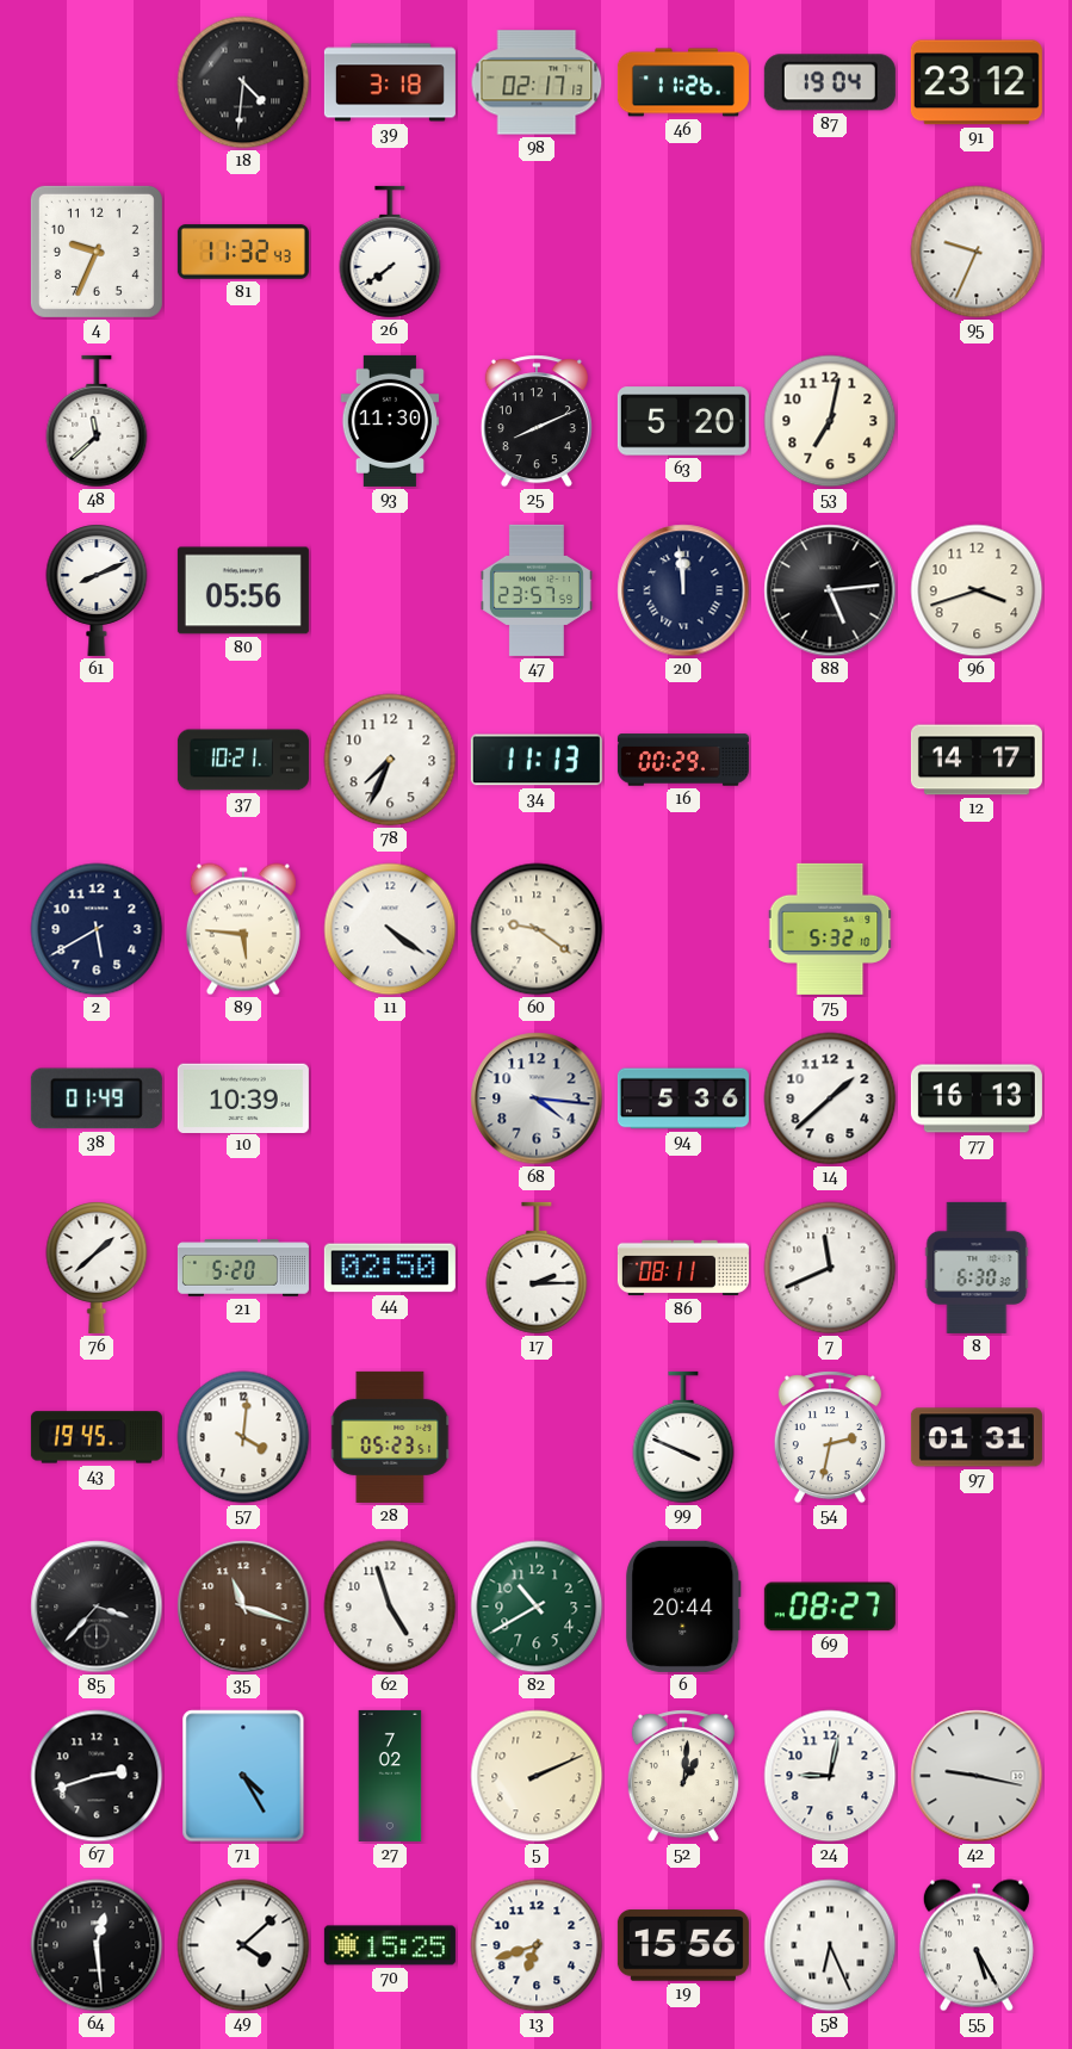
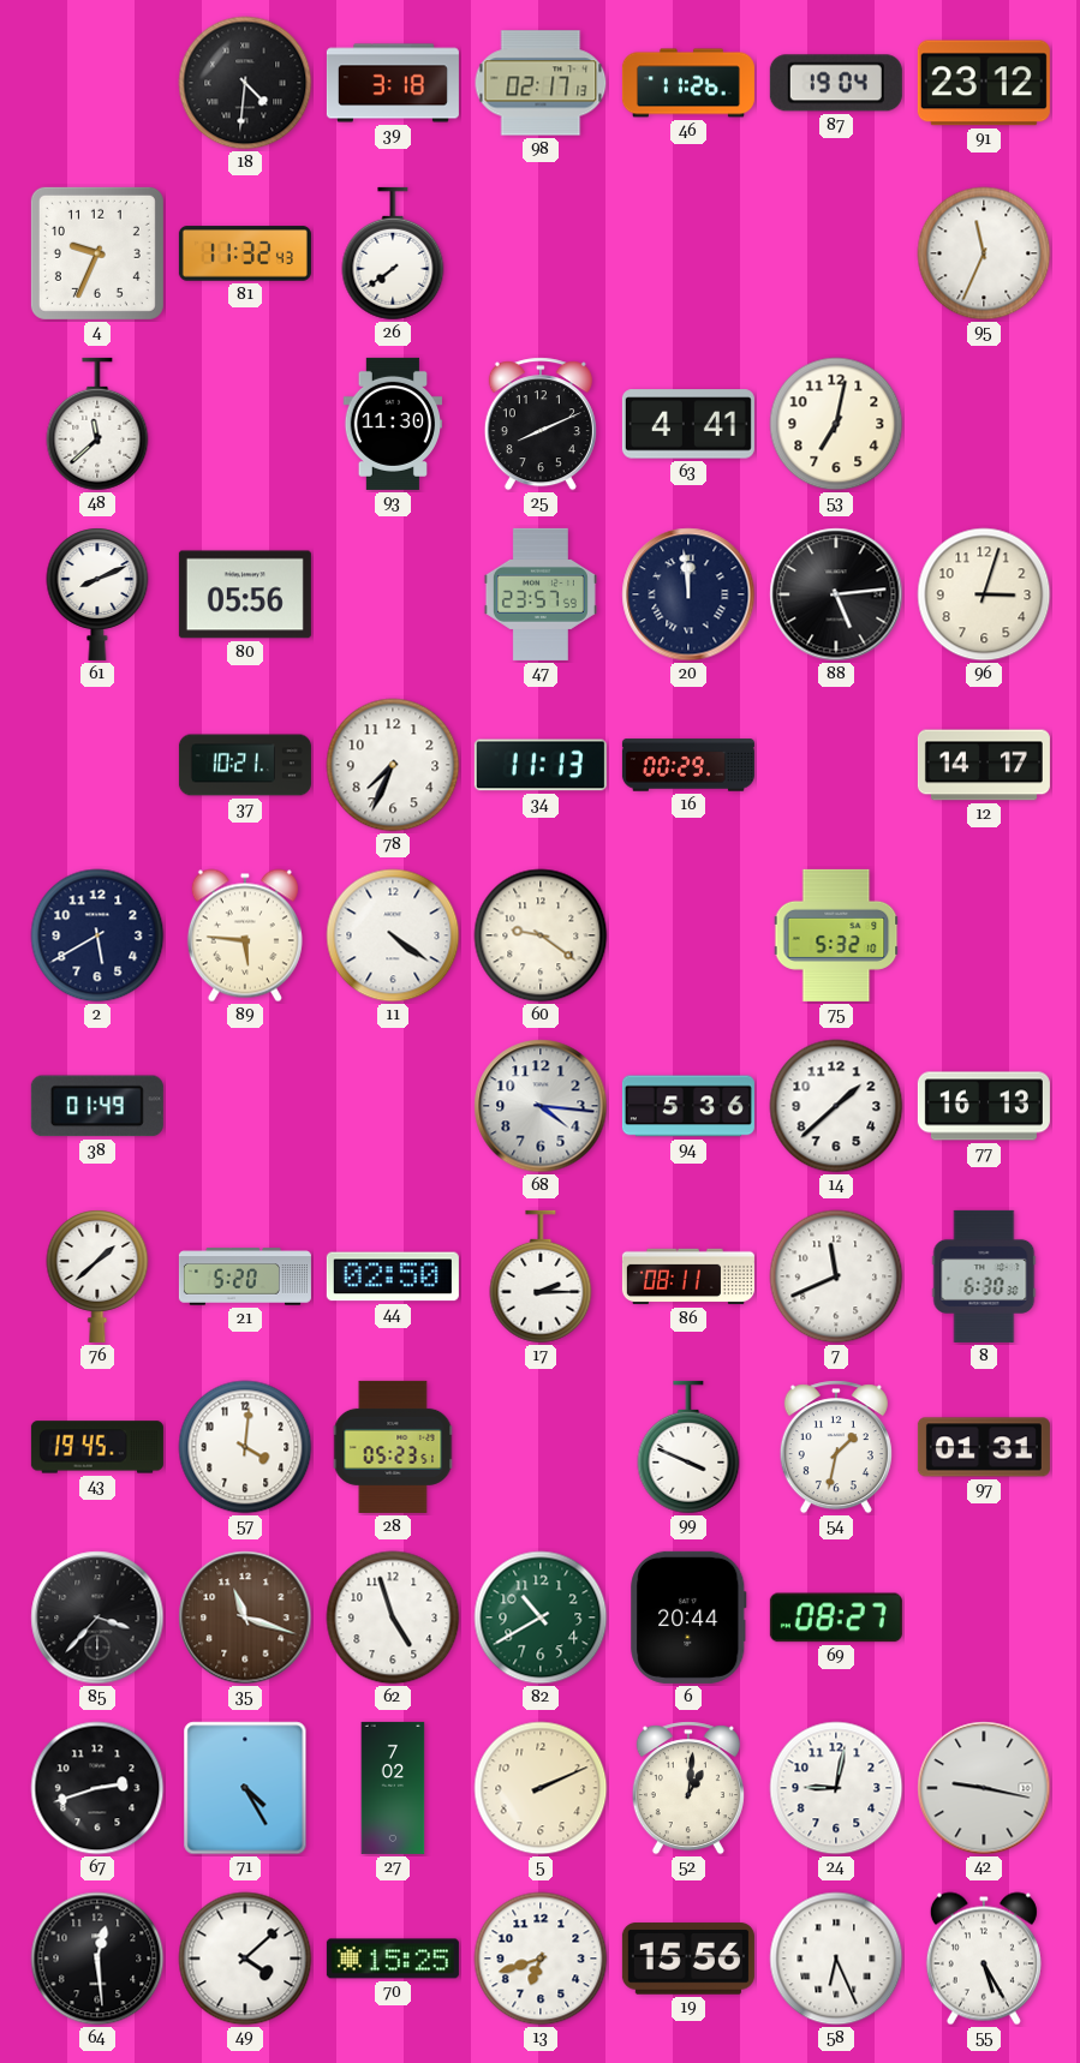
95: 9:34 -> 11:34 (984, 253)
63: 5:20 -> 4:41 (688, 424)
96: 3:42 -> 3:03 (984, 594)
10: 10:39 -> none (243, 1097)
54: 2:32 -> 1:32 (836, 1447)
